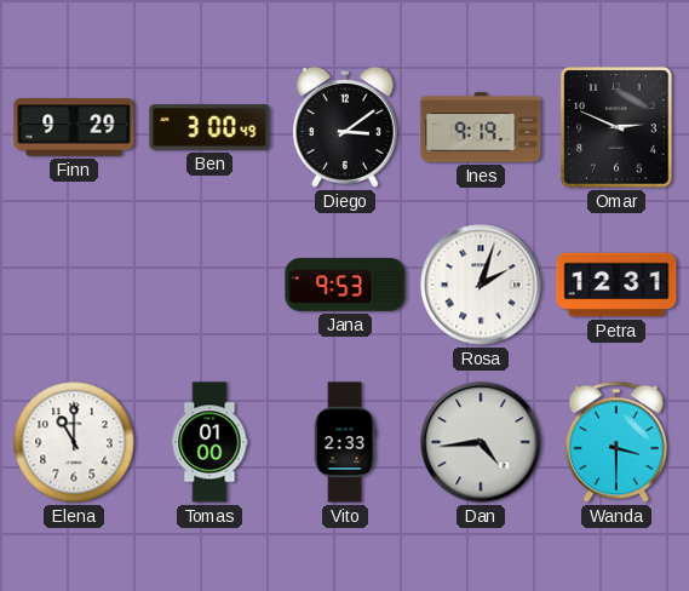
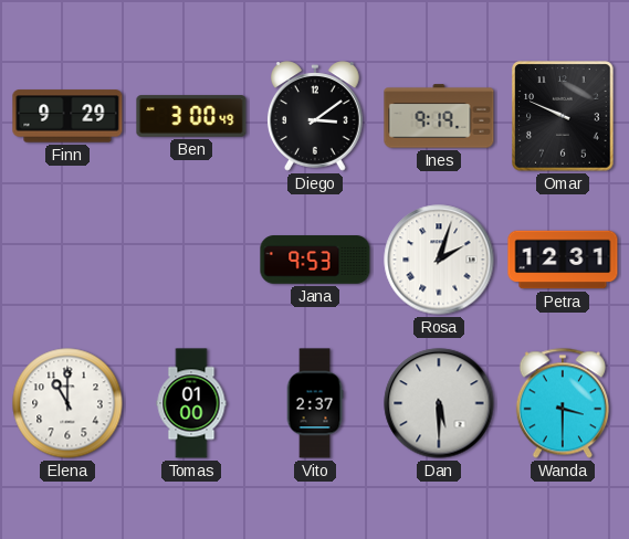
Omar: 2:49 -> 9:49 (563, 116)
Vito: 2:33 -> 2:37 (315, 403)
Dan: 4:44 -> 5:30 (439, 403)
